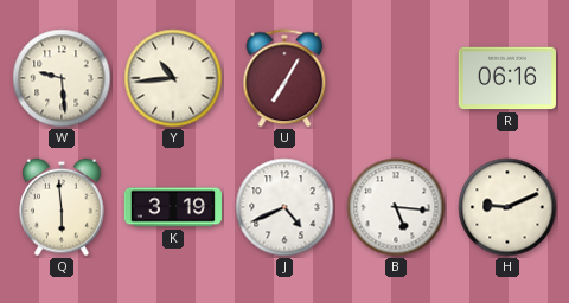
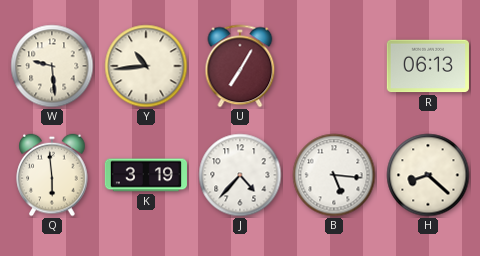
R: 06:16 -> 06:13 (428, 66)
J: 4:41 -> 4:37 (240, 175)
H: 9:11 -> 8:22 (428, 175)
